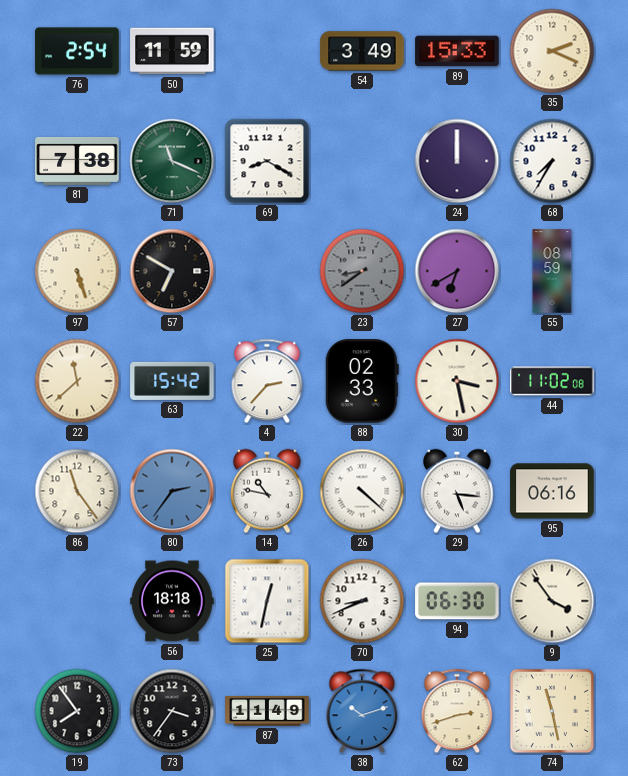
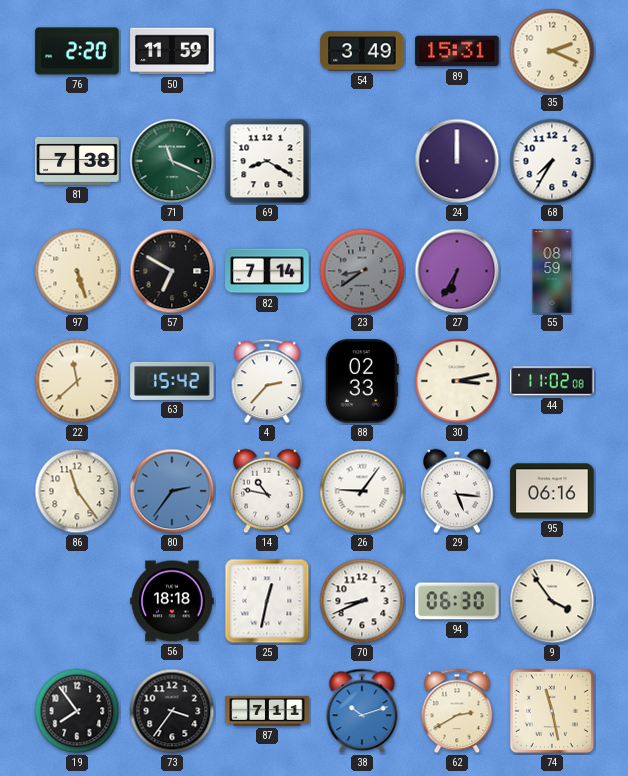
76: 2:54 -> 2:20 (77, 51)
89: 15:33 -> 15:31 (457, 51)
82: none -> 7:14 (267, 271)
27: 6:40 -> 6:35 (457, 271)
30: 3:28 -> 3:13 (457, 381)
26: 4:22 -> 9:06 (362, 491)
87: 11:49 -> 7:11 (267, 711)
62: 2:42 -> 2:40 (457, 711)
